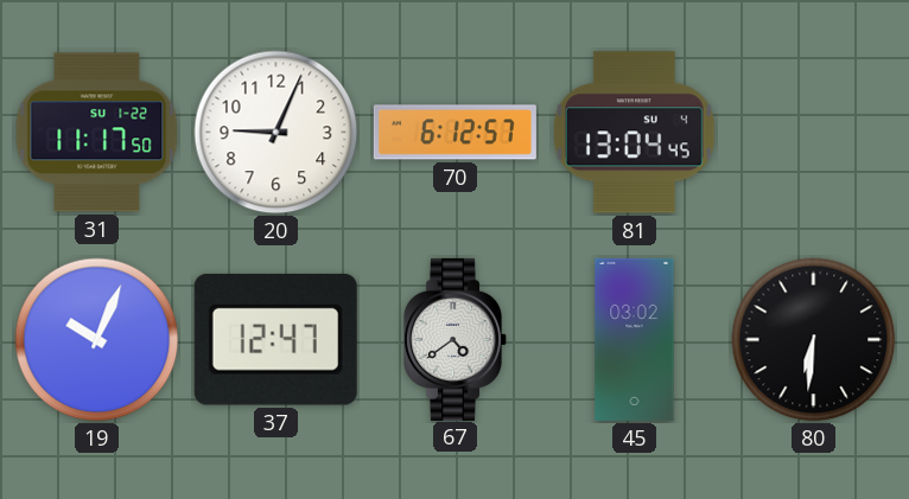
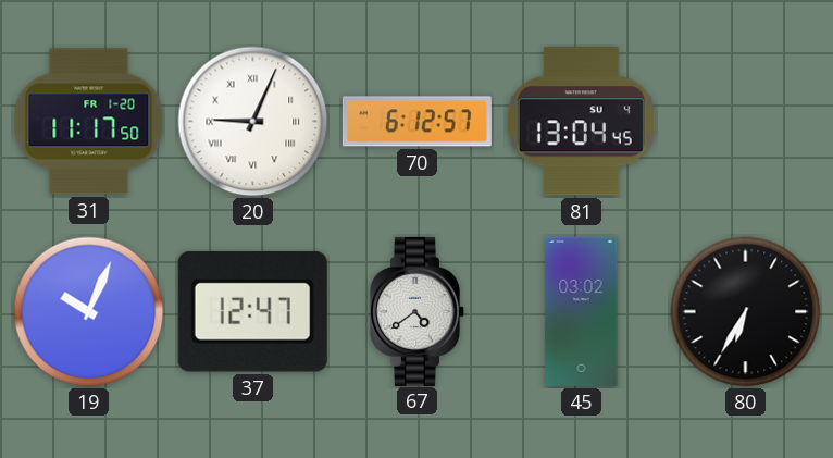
31 date: SU 1-22 -> FR 1-20 (89, 122)
20 numerals: Arabic -> Roman (253, 122)
80: 6:31 -> 6:35 (746, 312)
